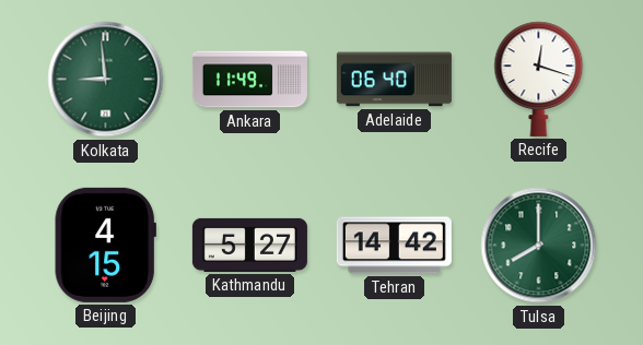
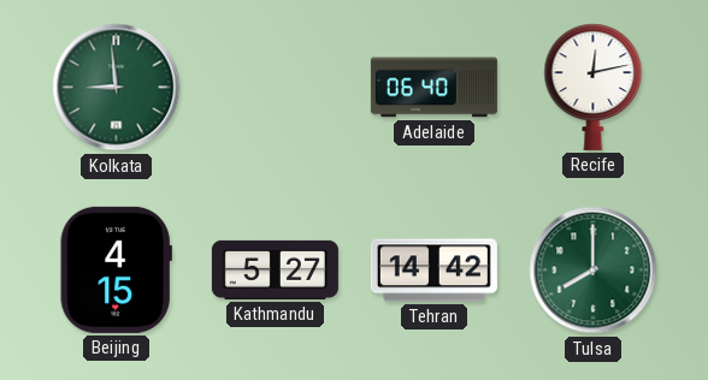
Ankara: 11:49 -> none (249, 80)
Recife: 12:18 -> 12:13 (594, 87)
